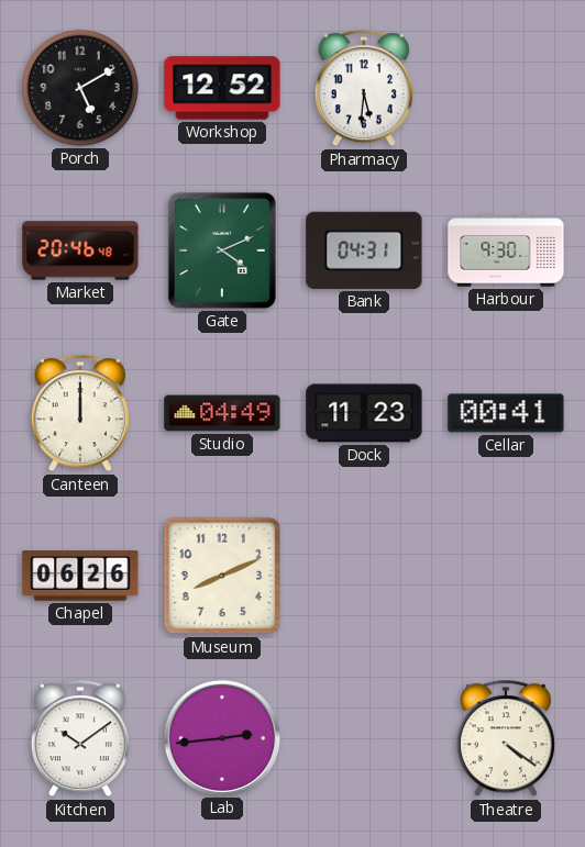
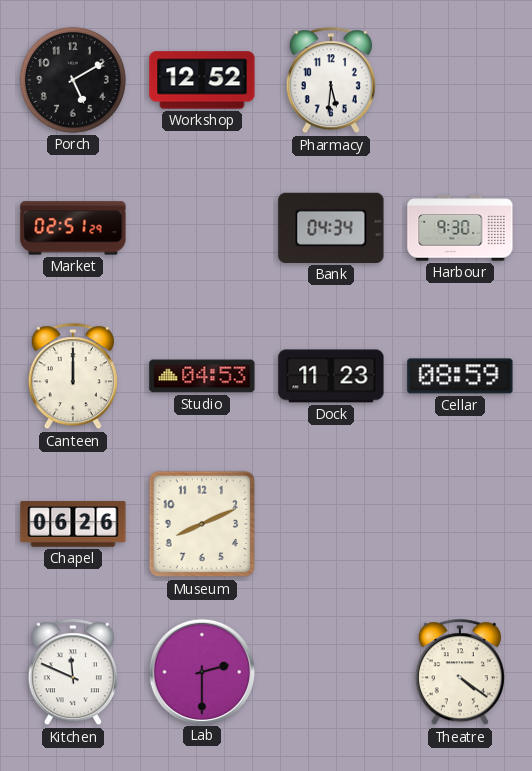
Market: 20:46 -> 02:51 (73, 228)
Gate: 4:11 -> none (222, 250)
Bank: 04:31 -> 04:34 (331, 228)
Studio: 04:49 -> 04:53 (202, 376)
Cellar: 00:41 -> 08:59 (460, 376)
Kitchen: 10:09 -> 11:49 (73, 673)
Lab: 2:44 -> 2:30 (201, 671)
